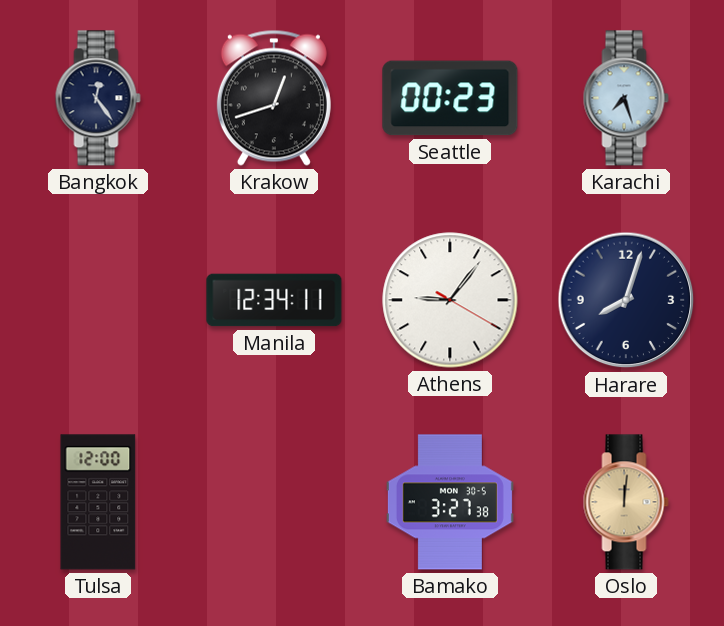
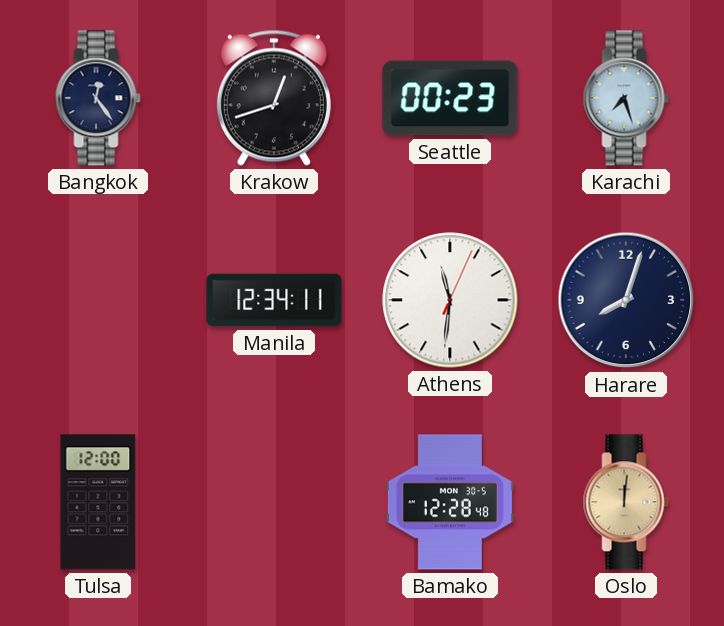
Athens: 9:06 -> 11:31 (450, 300)
Bamako: 3:27 -> 12:28 (450, 502)
